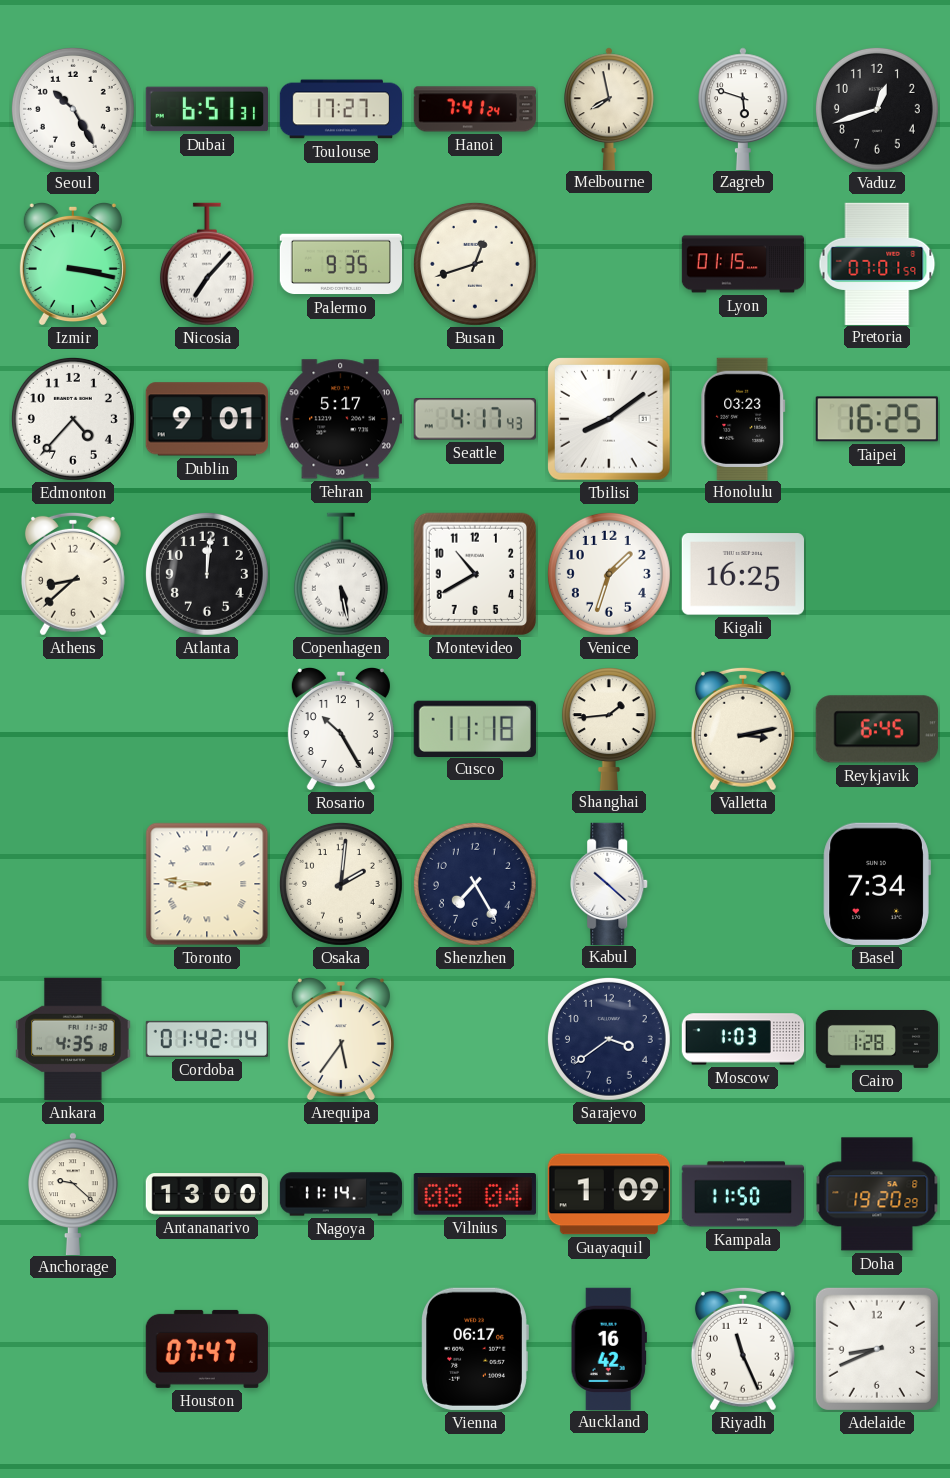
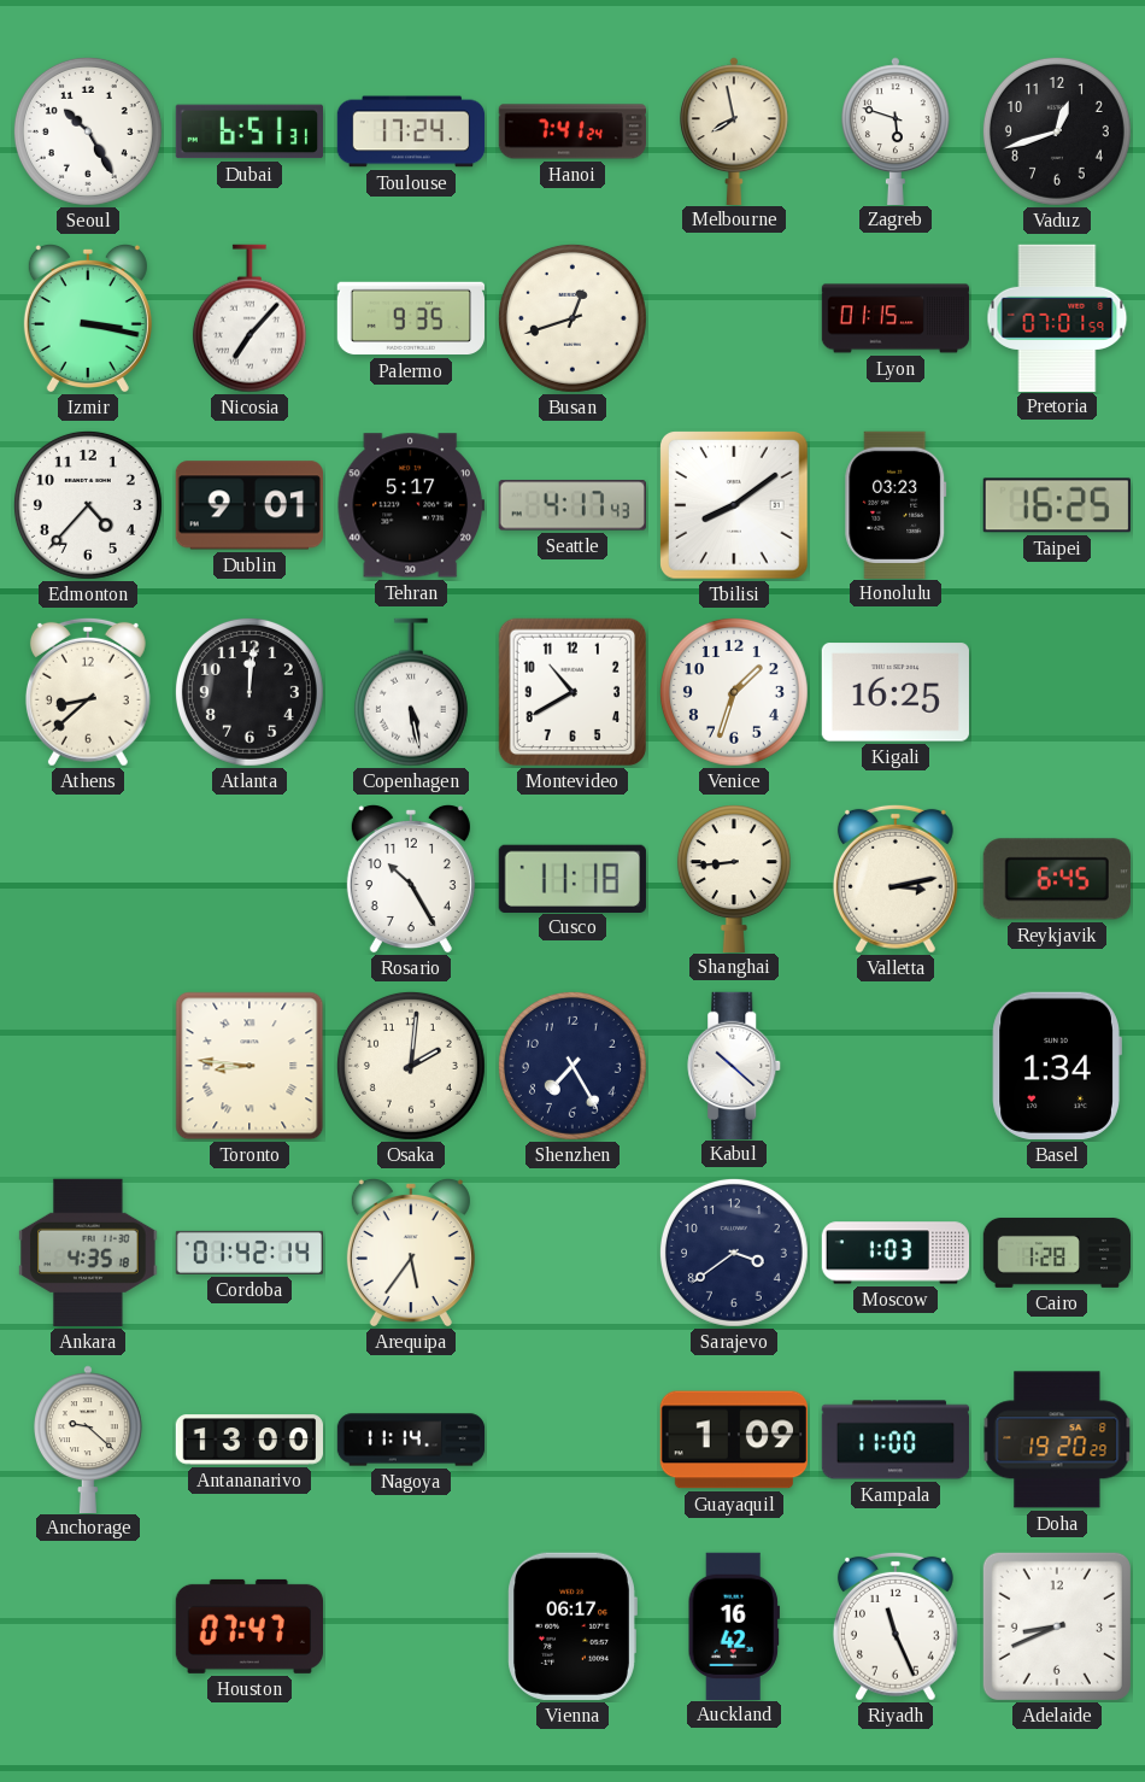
Toulouse: 17:27 -> 17:24 (411, 131)
Shanghai: 1:44 -> 8:44 (734, 878)
Basel: 7:34 -> 1:34 (1057, 1066)
Vilnius: 08:04 -> none (475, 1194)
Kampala: 11:50 -> 11:00 (896, 1440)
